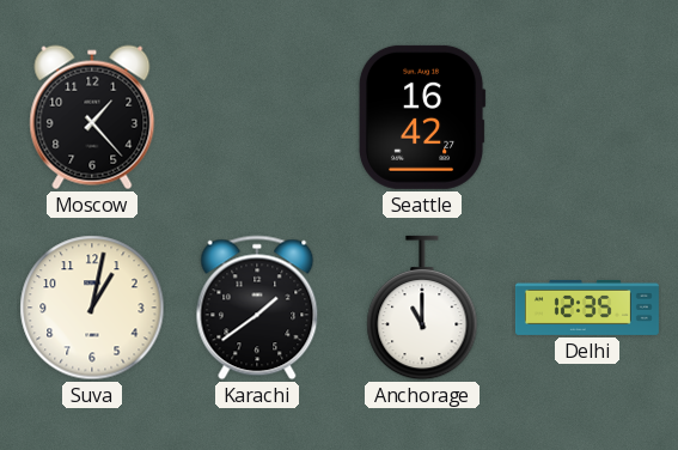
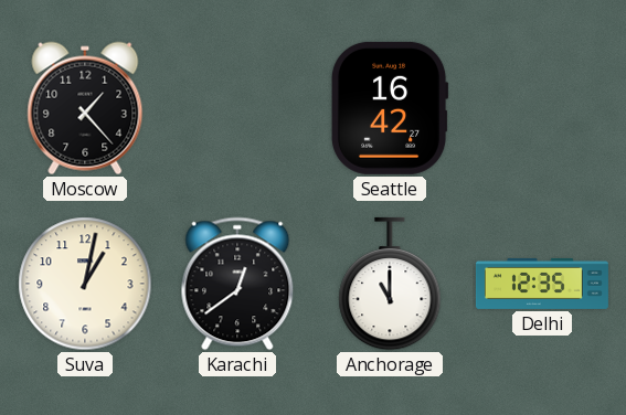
Karachi: 1:39 -> 12:39 (237, 284)
